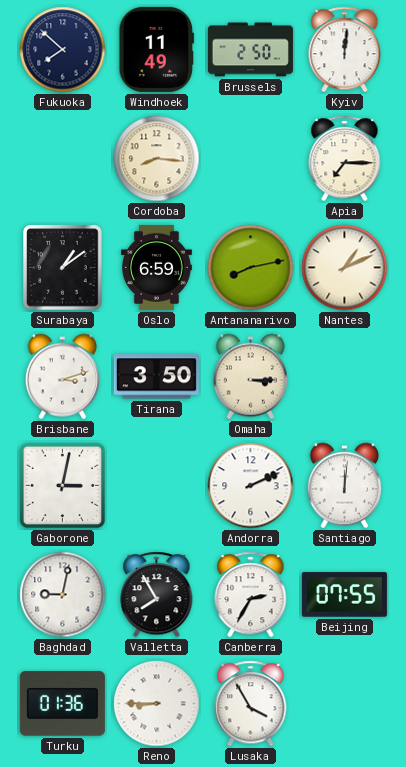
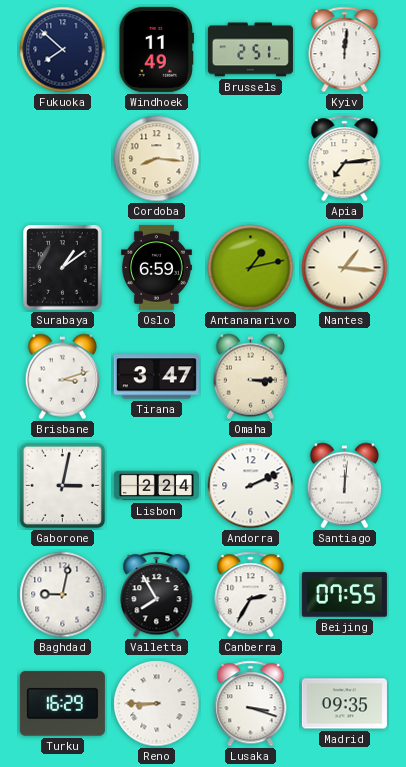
Brussels: 2:50 -> 2:51 (250, 50)
Apia: 7:15 -> 7:14 (345, 159)
Antananarivo: 8:13 -> 1:13 (251, 268)
Nantes: 1:11 -> 1:16 (345, 268)
Tirana: 3:50 -> 3:47 (156, 377)
Lisbon: none -> 2:24 (156, 486)
Turku: 01:36 -> 16:29 (62, 704)
Lusaka: 3:55 -> 3:18 (251, 704)
Madrid: none -> 09:35 (344, 704)
